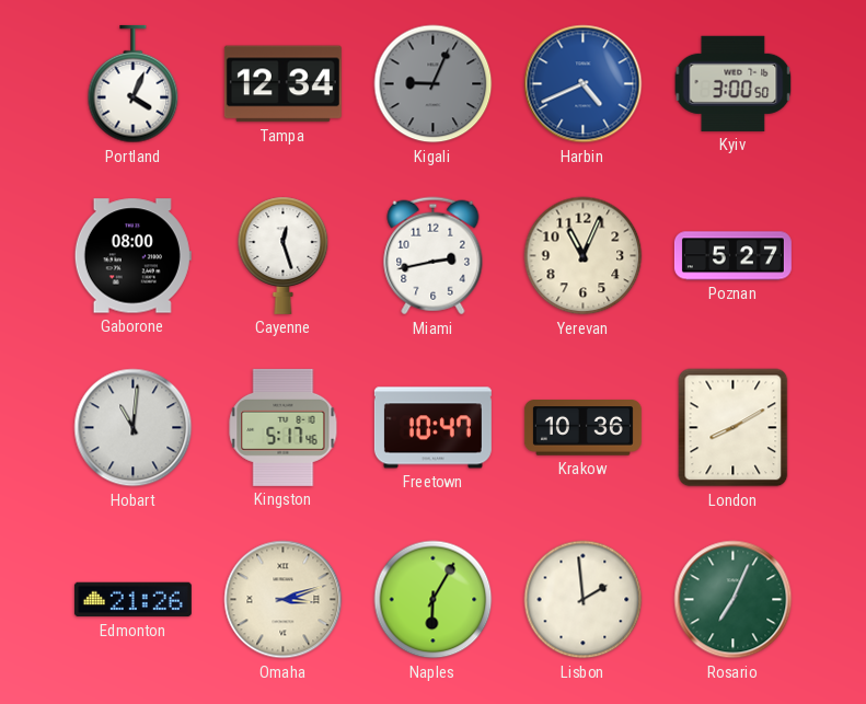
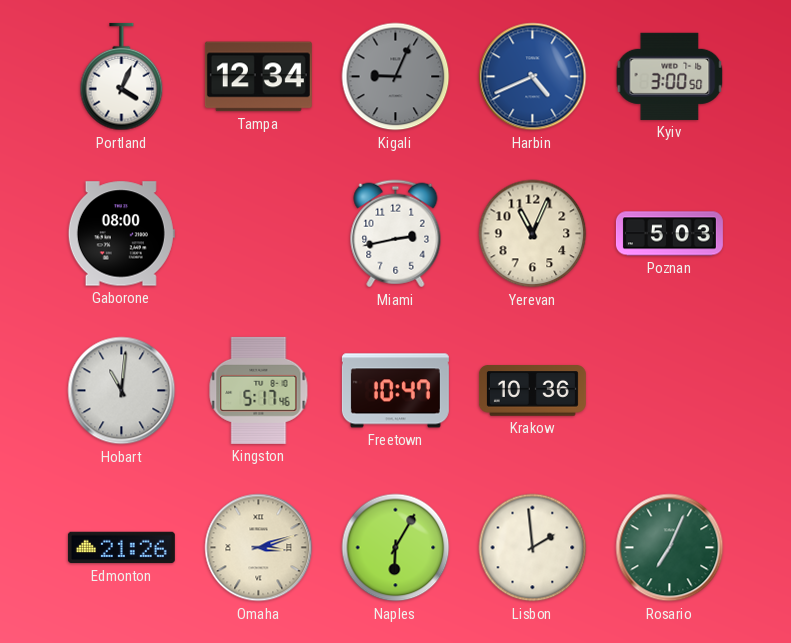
Cayenne: 12:27 -> none (284, 255)
Poznan: 5:27 -> 5:03 (669, 234)
London: 8:10 -> none (734, 428)
